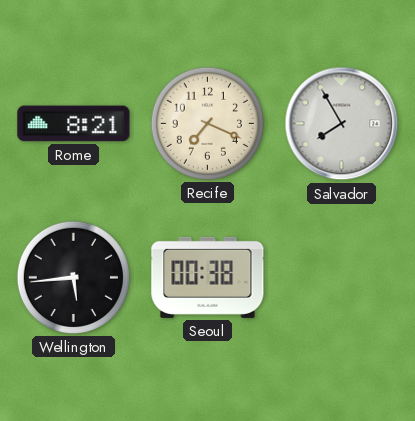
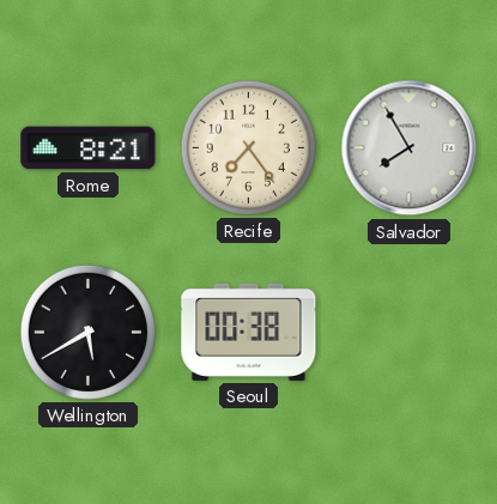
Recife: 7:19 -> 7:24 (248, 147)
Wellington: 5:44 -> 5:40 (87, 332)
